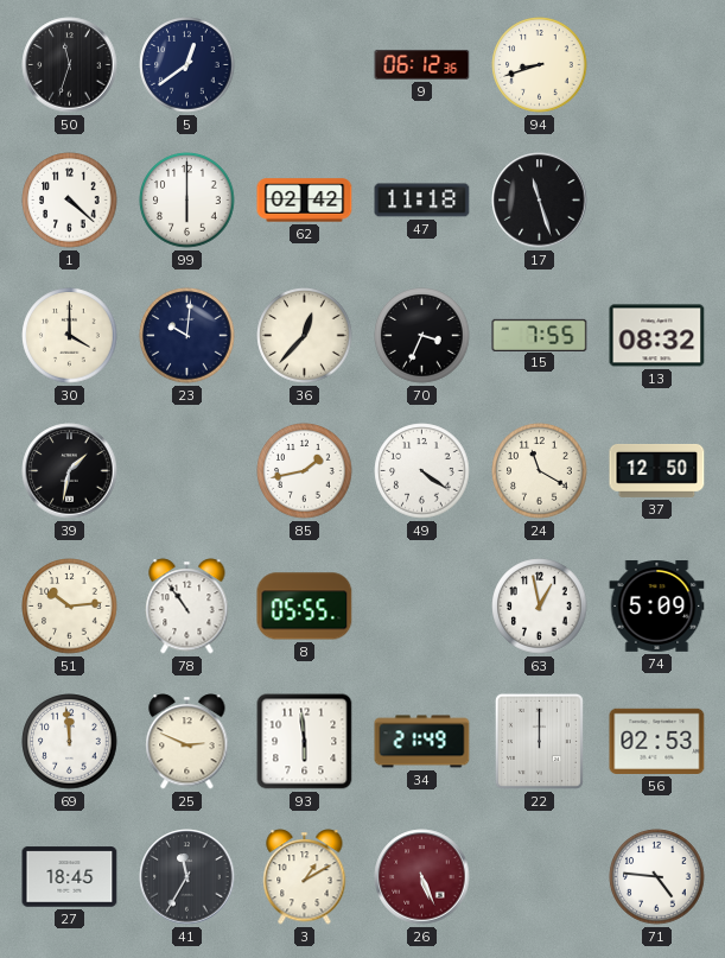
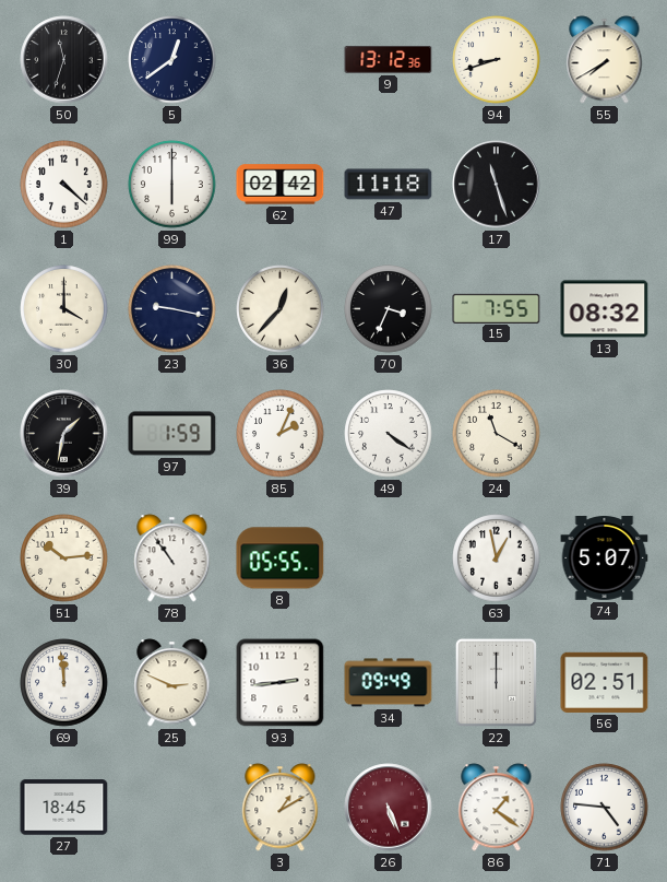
9: 06:12 -> 13:12 (389, 59)
55: none -> 7:40 (605, 60)
23: 10:01 -> 9:17 (172, 309)
97: none -> 1:59 (172, 434)
85: 1:43 -> 2:04 (281, 434)
37: 12:50 -> none (657, 470)
74: 5:09 -> 5:07 (605, 558)
93: 5:59 -> 2:44 (281, 683)
34: 21:49 -> 09:49 (389, 683)
56: 02:53 -> 02:51 (605, 682)
41: 11:35 -> none (187, 877)
86: none -> 1:21 (497, 808)
